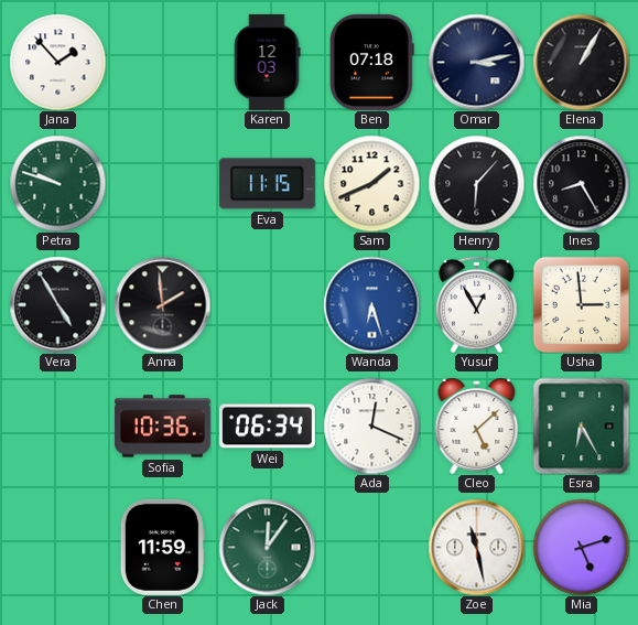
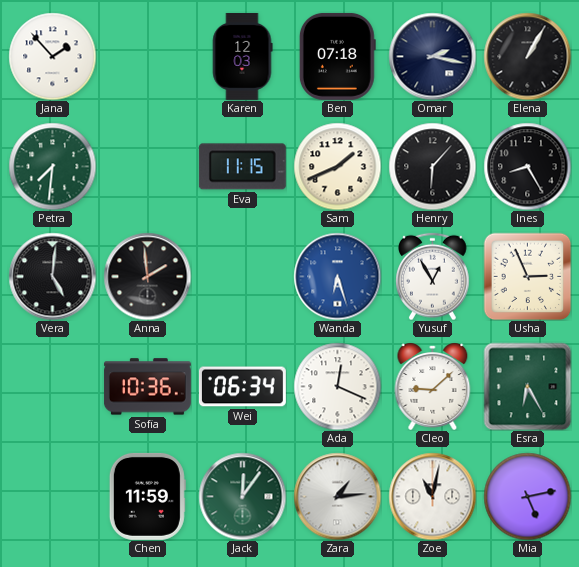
Omar: 3:13 -> 2:17 (432, 56)
Petra: 9:48 -> 7:31 (52, 166)
Vera: 4:55 -> 5:01 (52, 276)
Usha: 2:59 -> 2:56 (527, 276)
Cleo: 5:08 -> 9:08 (433, 386)
Zara: none -> 1:14 (337, 496)
Zoe: 11:28 -> 11:02 (432, 496)
Mia: 5:12 -> 5:13 (527, 496)
